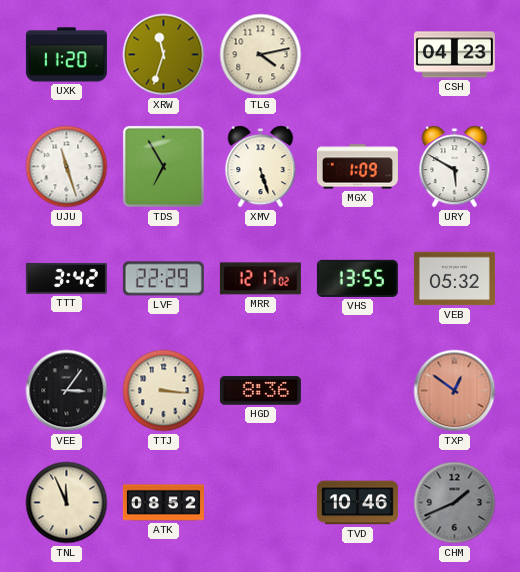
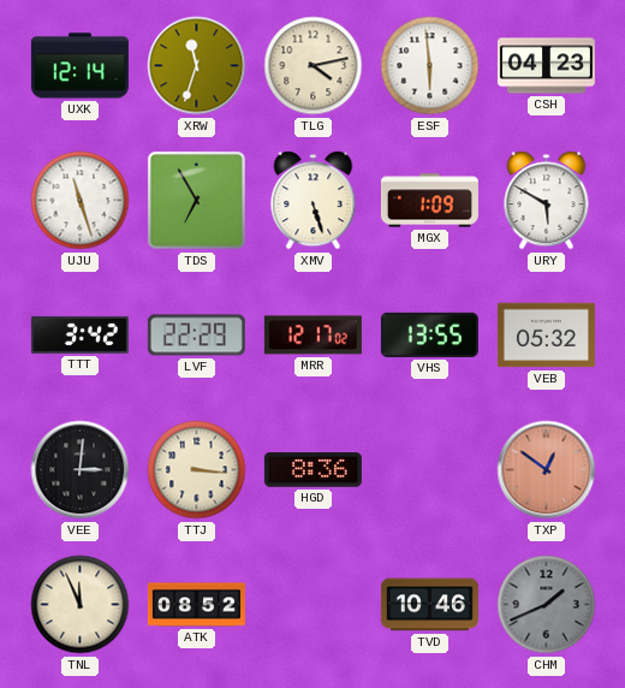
UXK: 11:20 -> 12:14 (79, 66)
ESF: none -> 5:59 (430, 66)
VEE: 3:06 -> 3:01 (81, 470)
